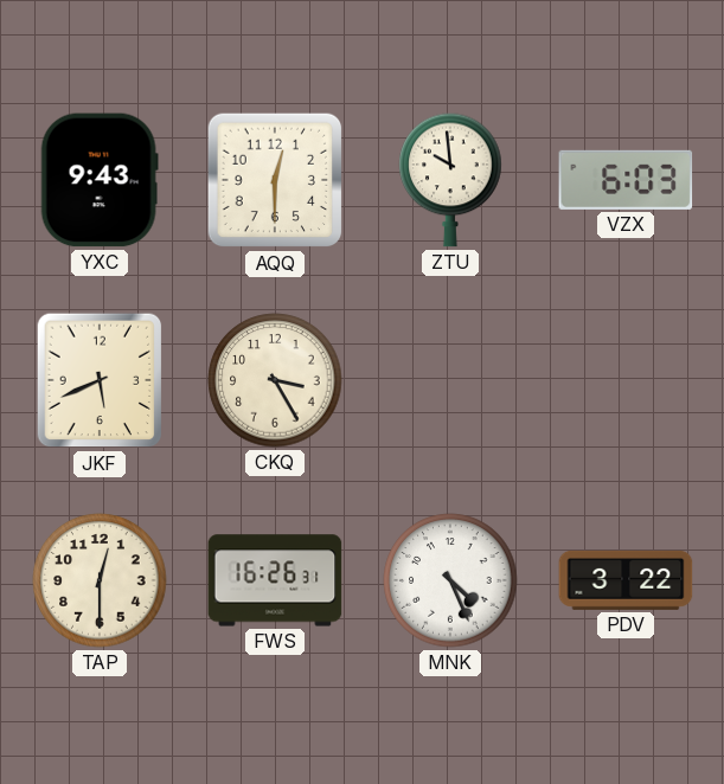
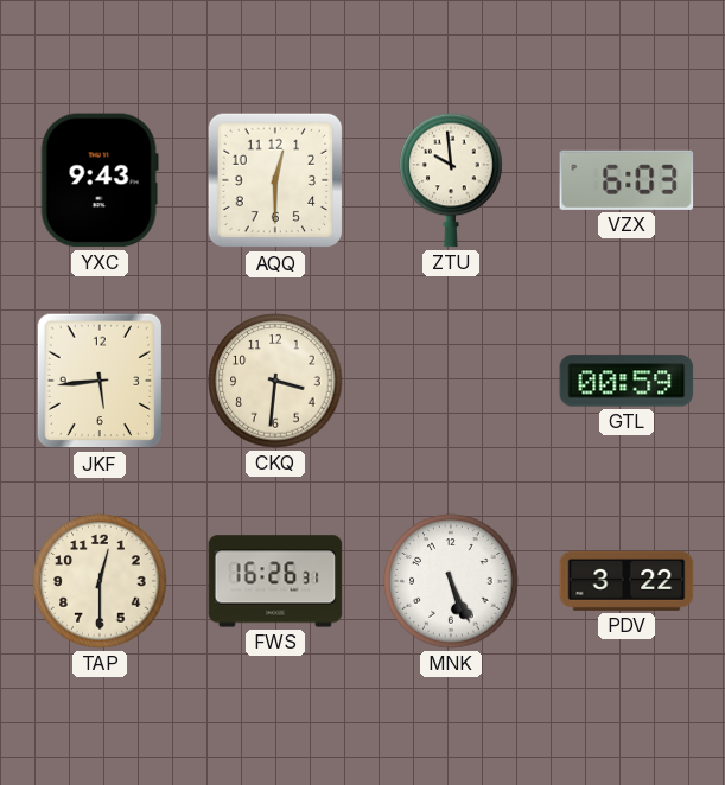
JKF: 5:41 -> 5:44 (100, 381)
CKQ: 3:25 -> 3:31 (275, 381)
GTL: none -> 00:59 (627, 381)
MNK: 4:26 -> 5:26 (451, 581)
